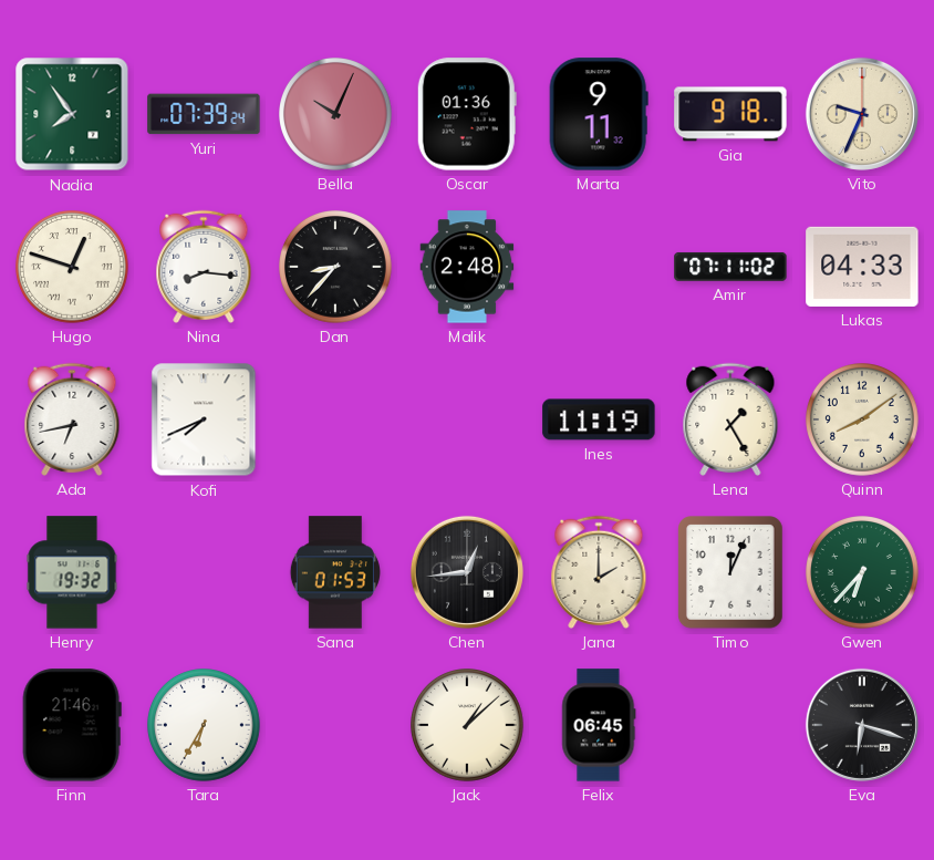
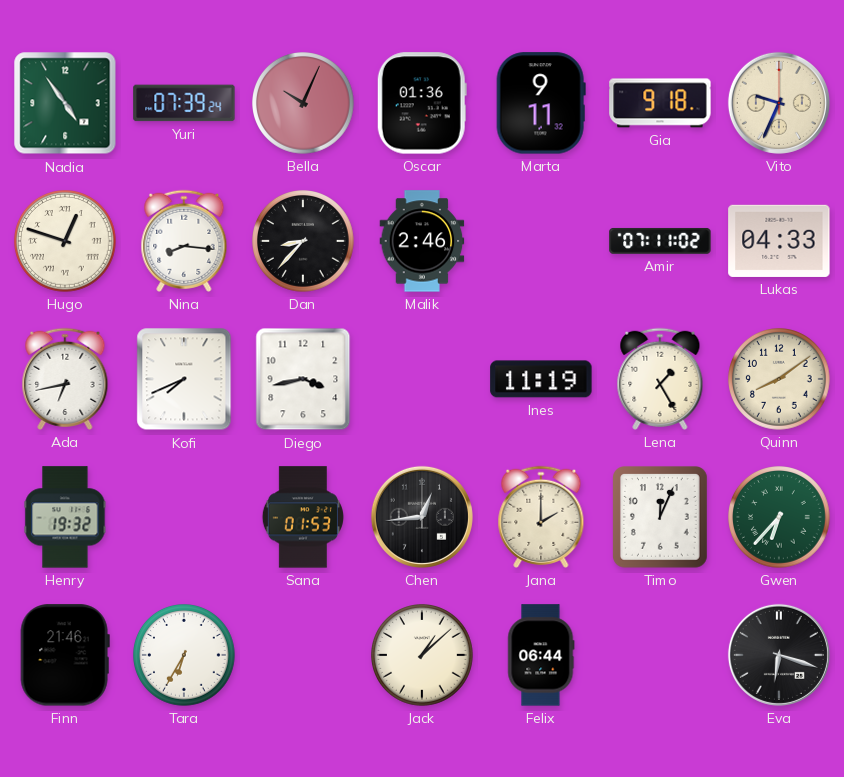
Nadia: 7:54 -> 4:54 (65, 103)
Malik: 2:48 -> 2:46 (422, 241)
Diego: none -> 3:43 (303, 379)
Felix: 06:45 -> 06:44 (541, 655)
